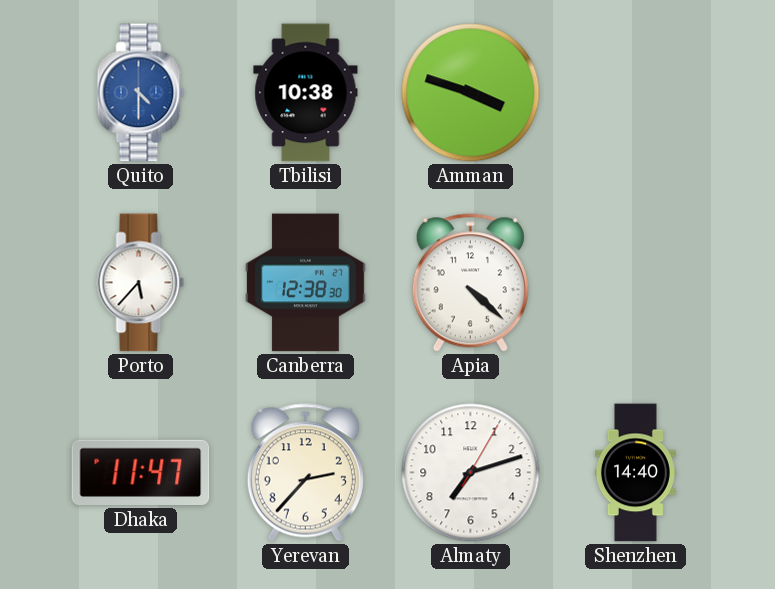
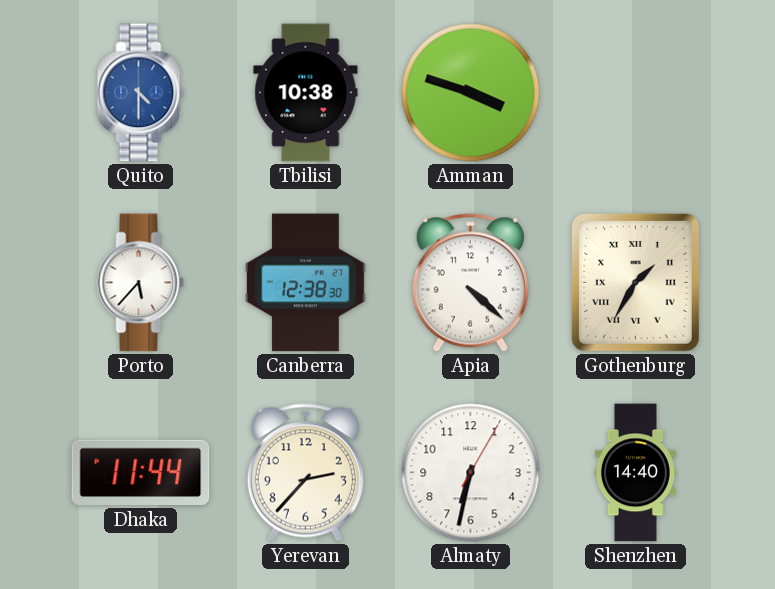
Gothenburg: none -> 1:35 (635, 283)
Dhaka: 11:47 -> 11:44 (141, 473)
Almaty: 7:12 -> 6:32 (471, 473)
